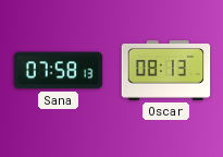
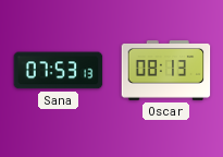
Sana: 07:58 -> 07:53 (59, 71)
